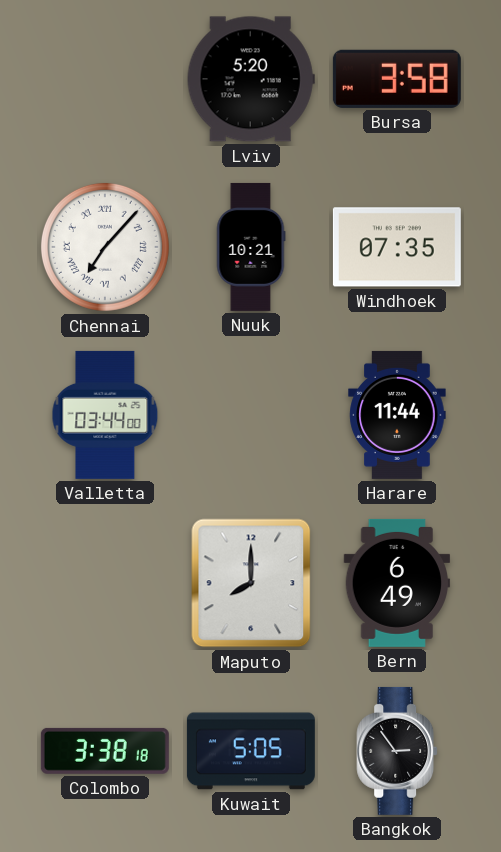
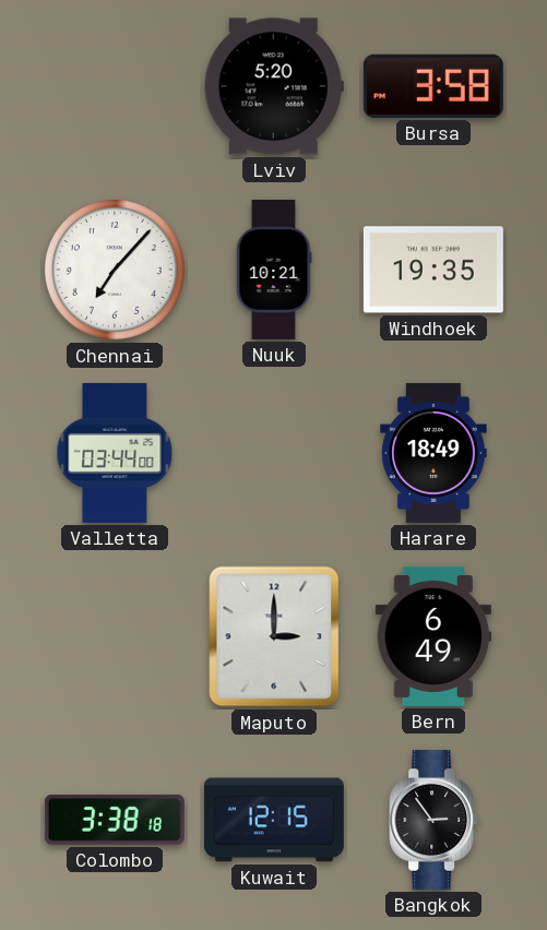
Chennai numerals: Roman -> Arabic (115, 270)
Windhoek: 07:35 -> 19:35 (433, 270)
Harare: 11:44 -> 18:49 (433, 453)
Maputo: 8:00 -> 3:00 (274, 636)
Kuwait: 5:05 -> 12:15 (274, 820)
